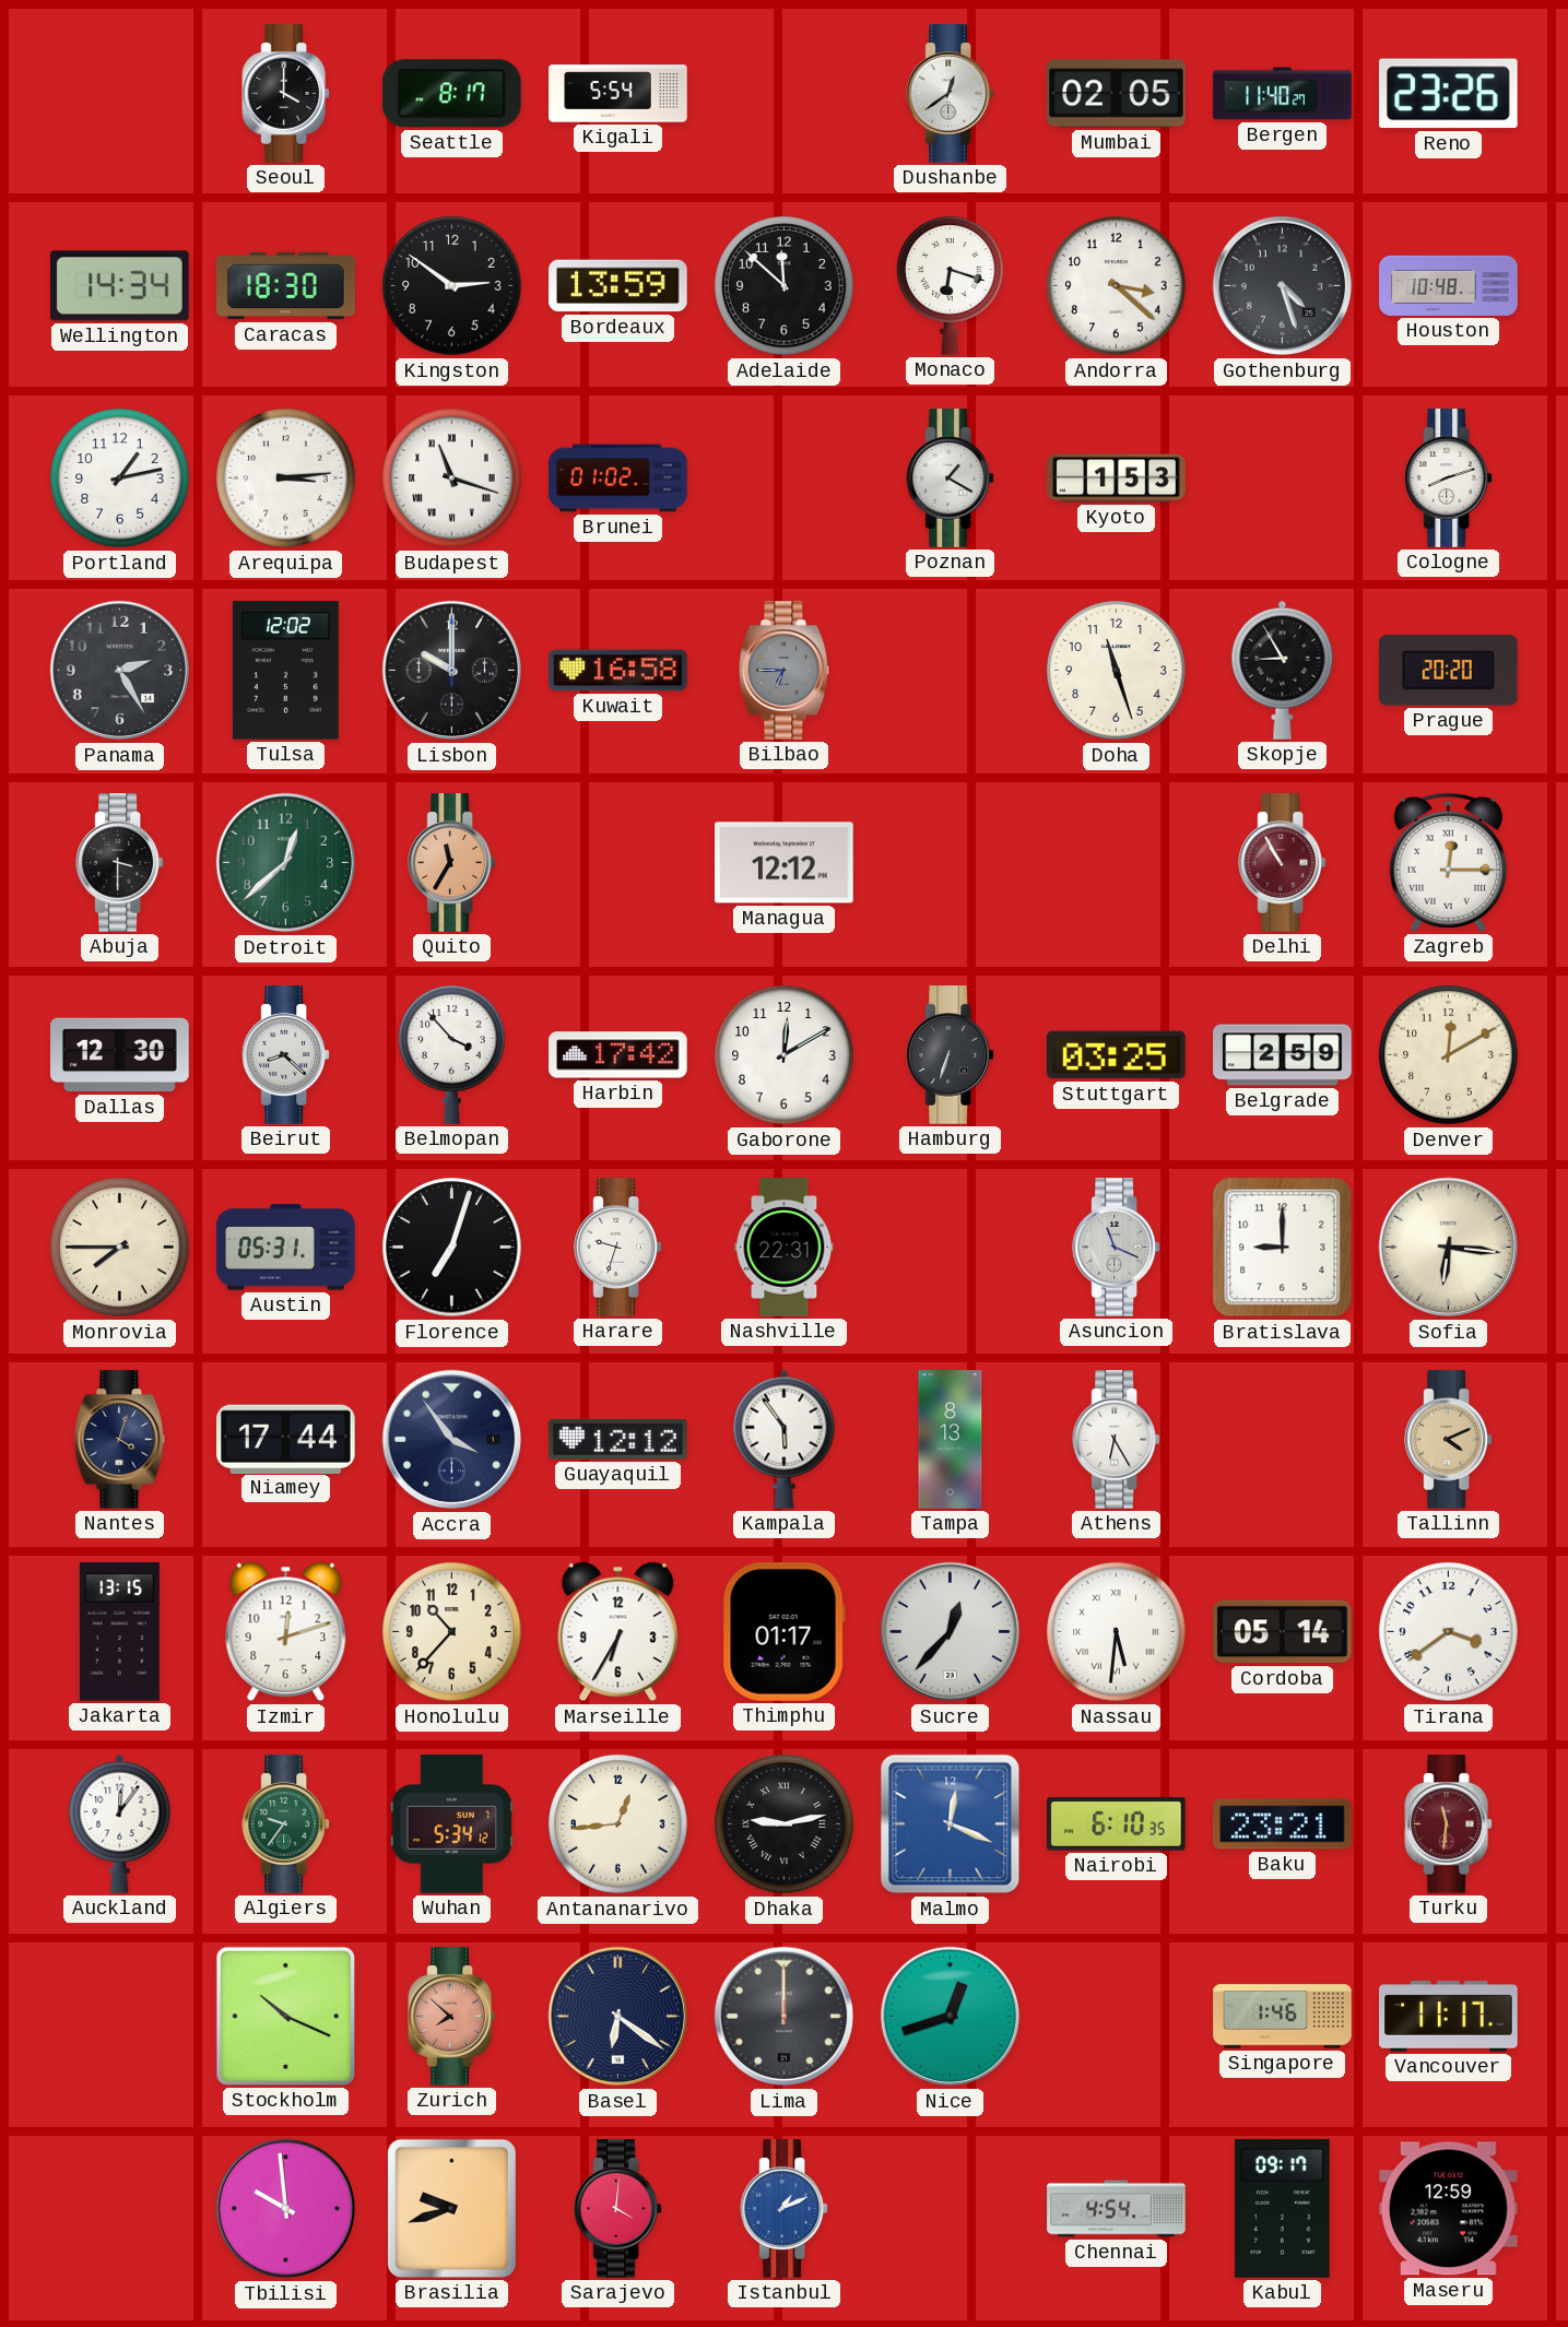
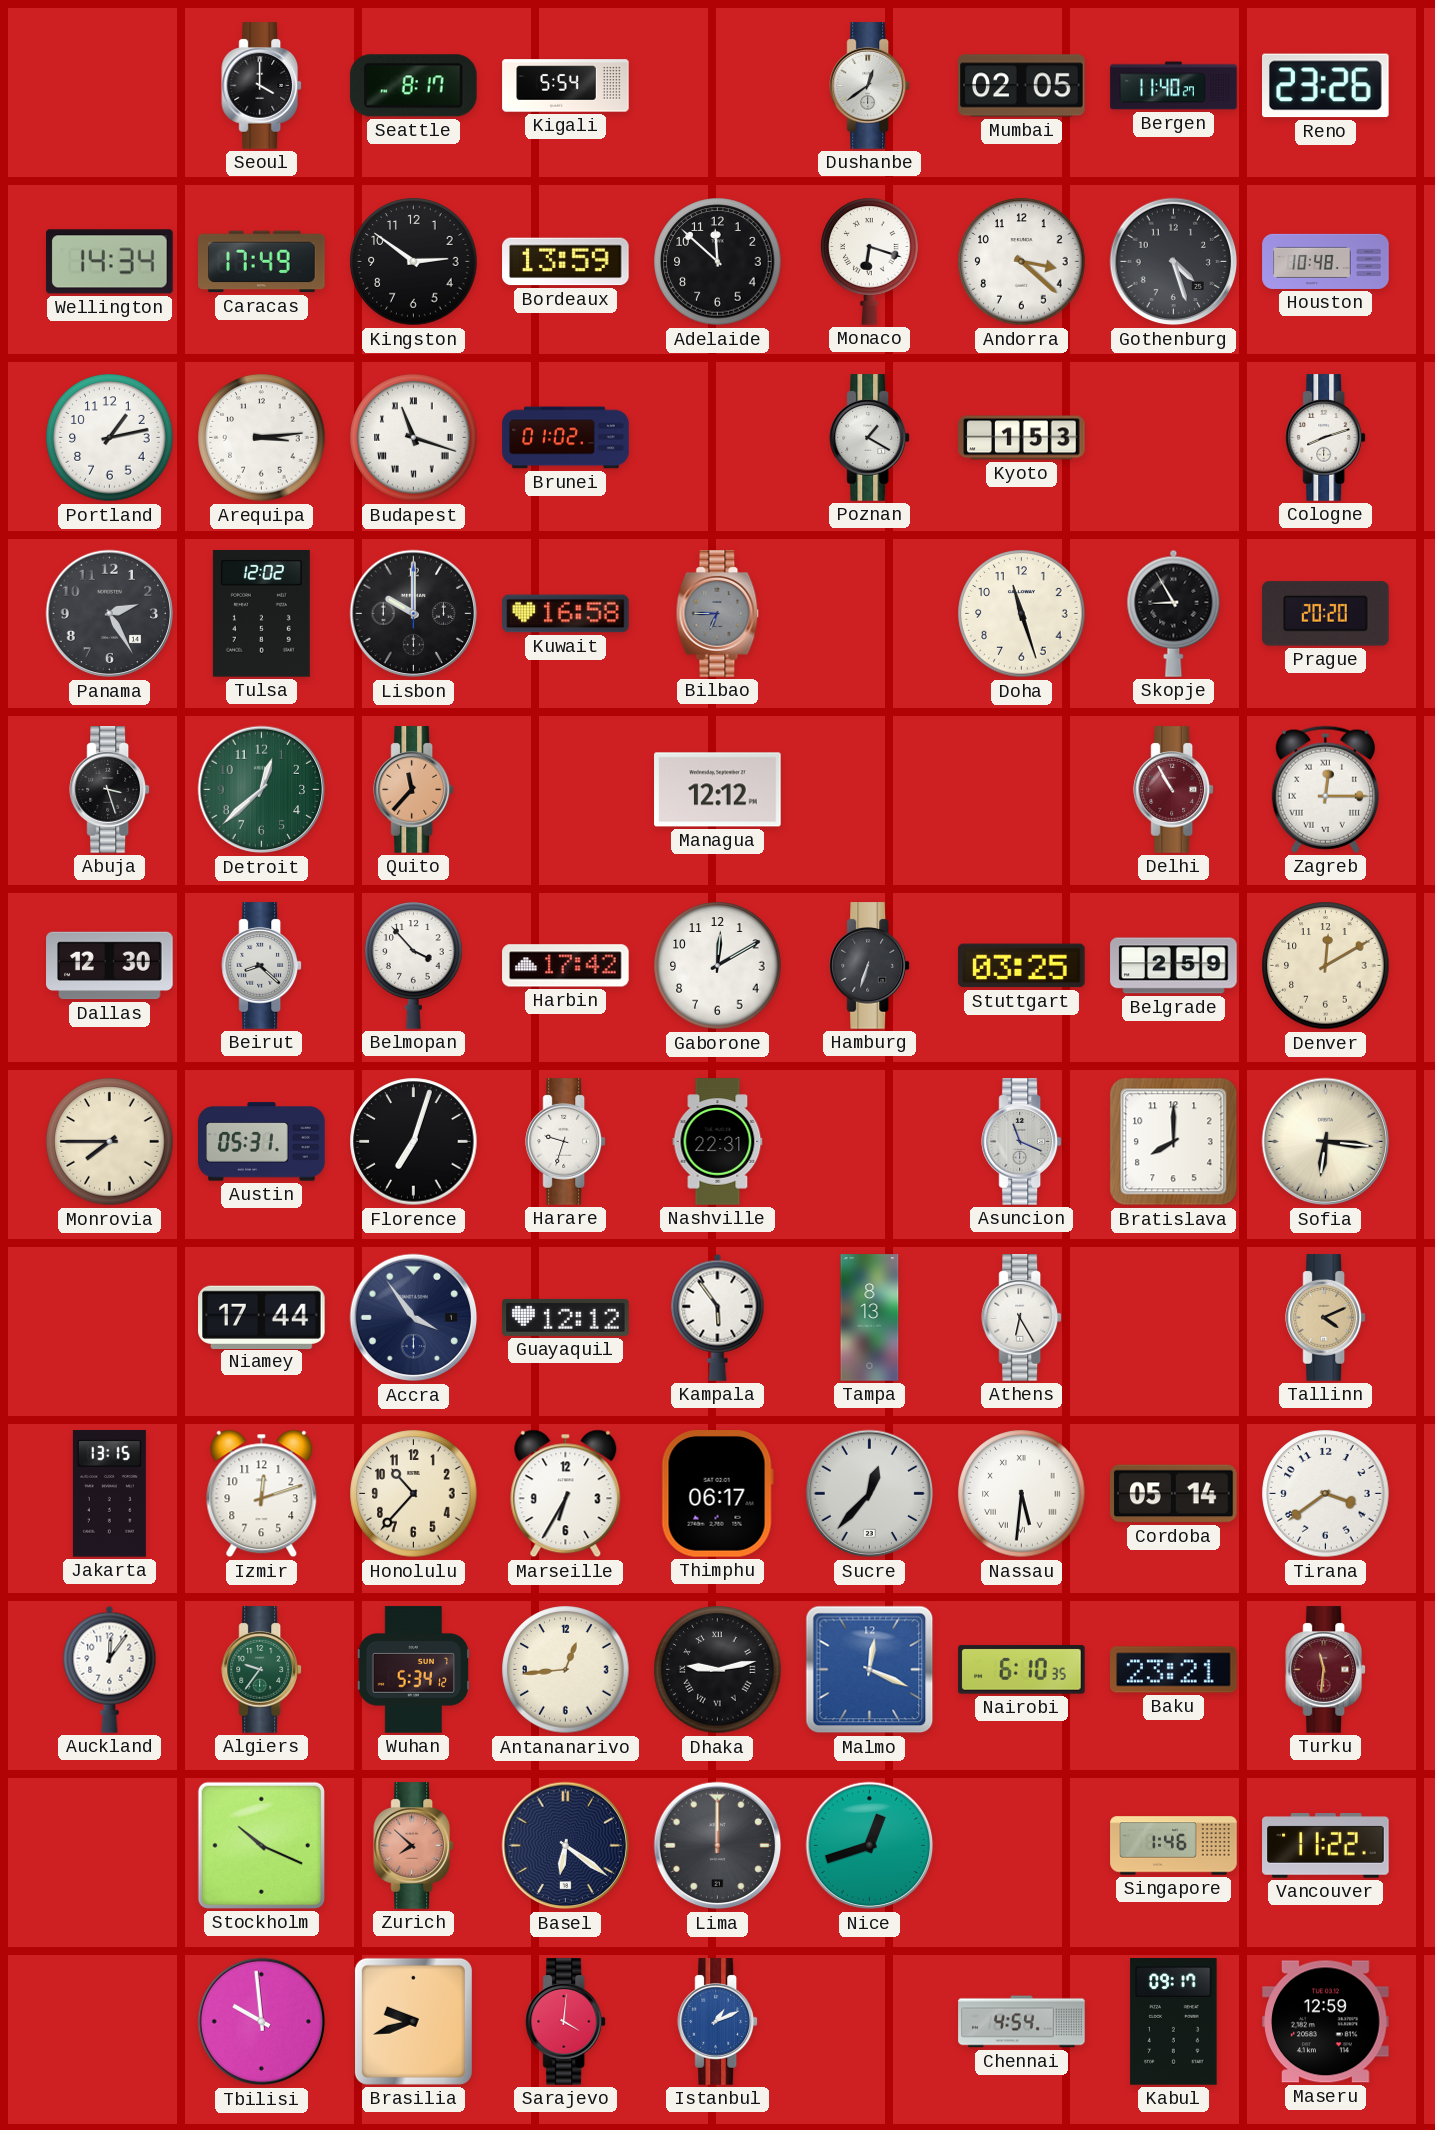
Caracas: 18:30 -> 17:49 (262, 262)
Abuja: 3:30 -> 3:27 (110, 790)
Quito: 11:35 -> 11:37 (414, 790)
Bratislava: 9:00 -> 8:00 (1174, 1142)
Nantes: 4:03 -> none (120, 1440)
Thimphu: 01:17 -> 06:17 (717, 1494)
Vancouver: 11:17 -> 11:22 (1326, 1846)
